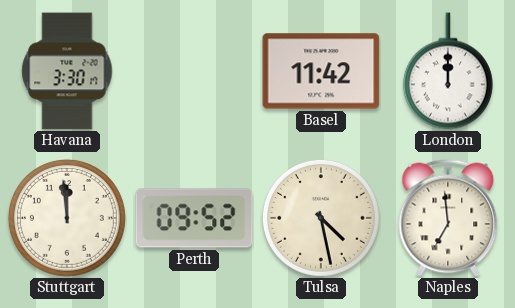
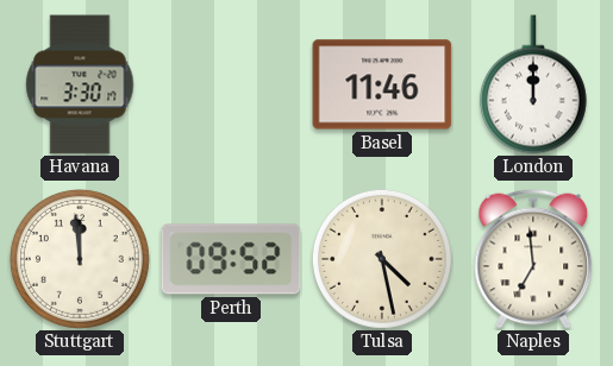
Basel: 11:42 -> 11:46 (382, 84)
